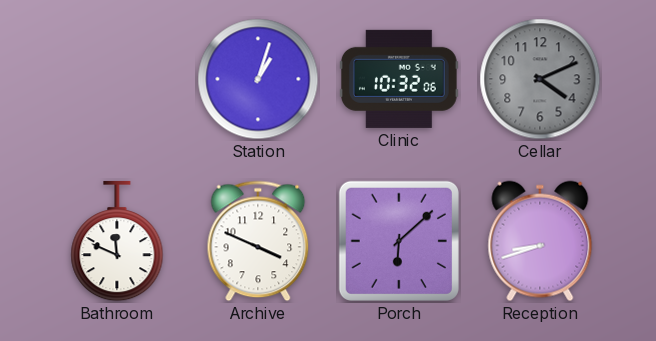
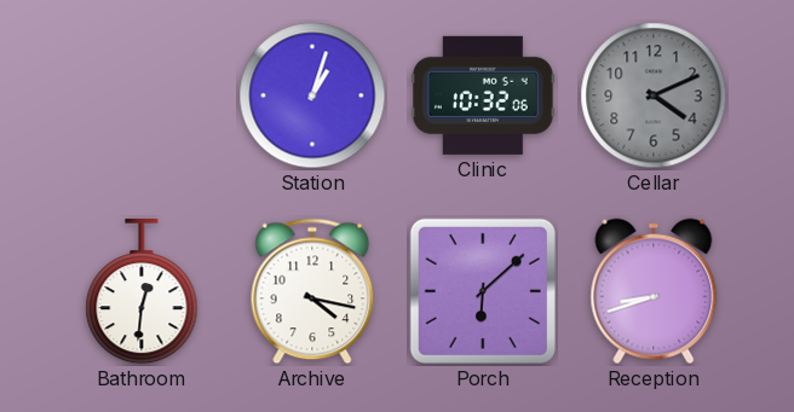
Bathroom: 11:49 -> 12:31 (142, 291)
Archive: 3:49 -> 4:17 (312, 291)
